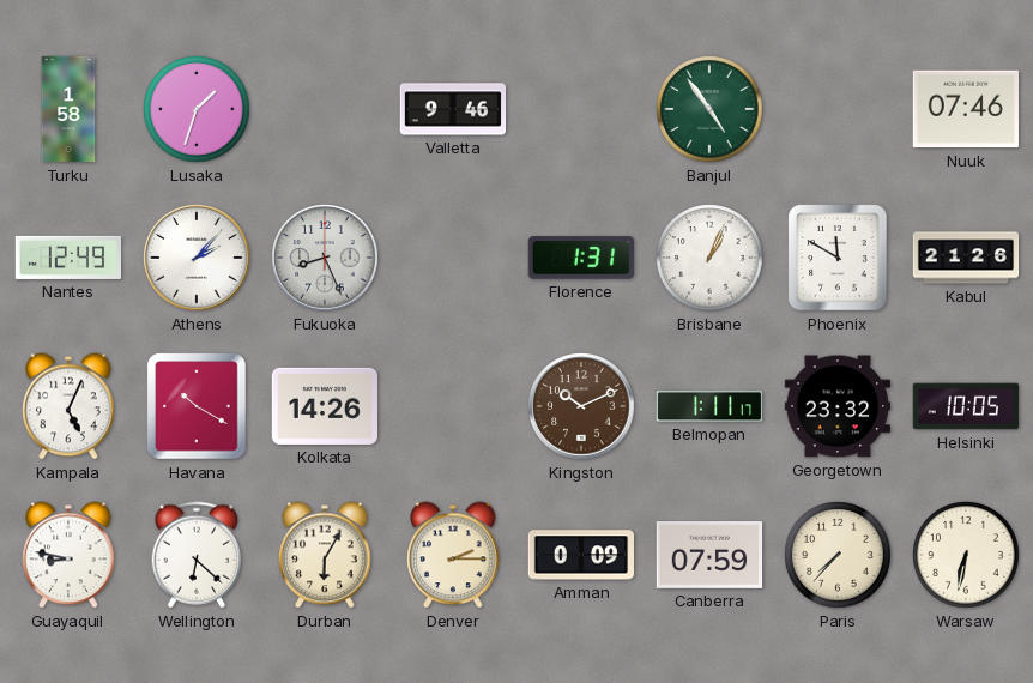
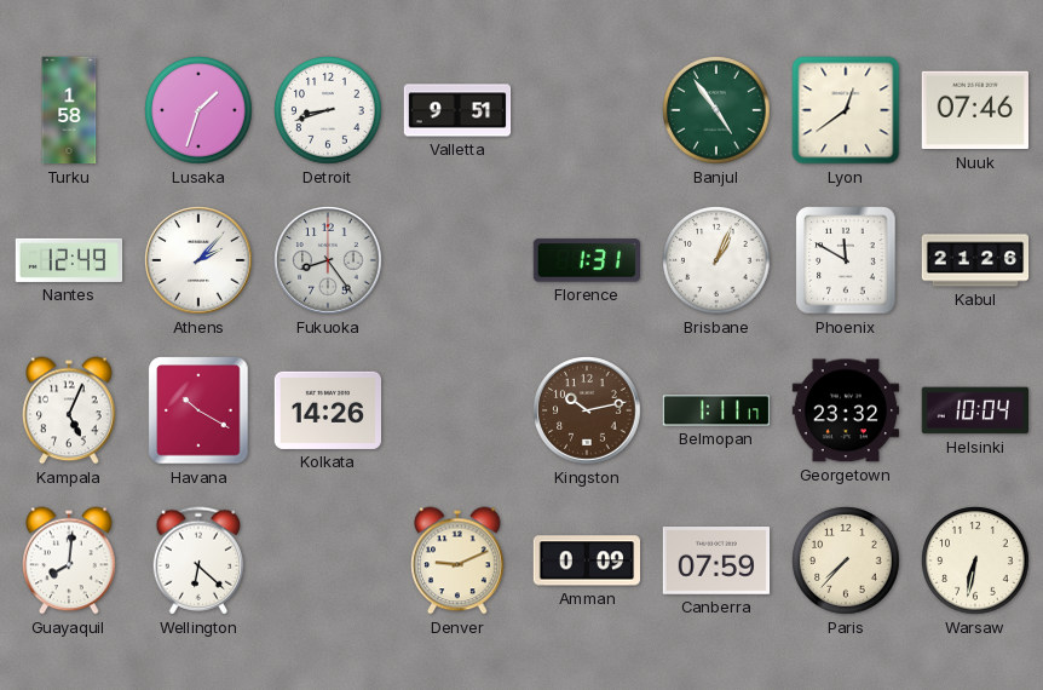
Detroit: none -> 8:42 (328, 110)
Valletta: 9:46 -> 9:51 (457, 110)
Lyon: none -> 12:39 (846, 110)
Fukuoka: 8:26 -> 8:24 (328, 260)
Kingston: 10:11 -> 10:13 (587, 410)
Helsinki: 10:05 -> 10:04 (974, 410)
Guayaquil: 8:47 -> 8:01 (69, 560)
Durban: 6:05 -> none (325, 555)
Denver: 2:15 -> 9:11 (457, 560)
